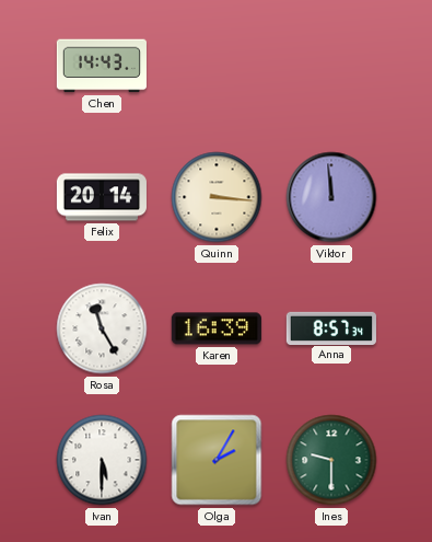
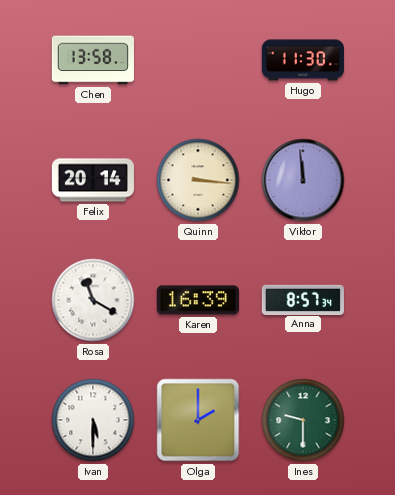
Chen: 14:43 -> 13:58 (93, 60)
Hugo: none -> 11:30 (303, 60)
Rosa: 11:25 -> 11:20 (93, 300)
Olga: 2:05 -> 2:00 (198, 420)
